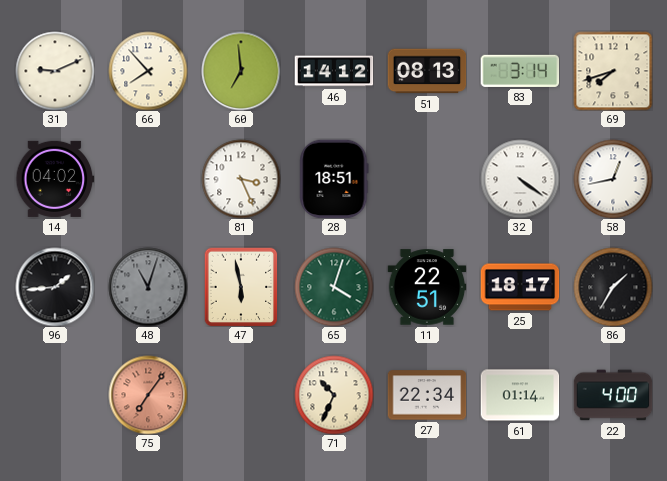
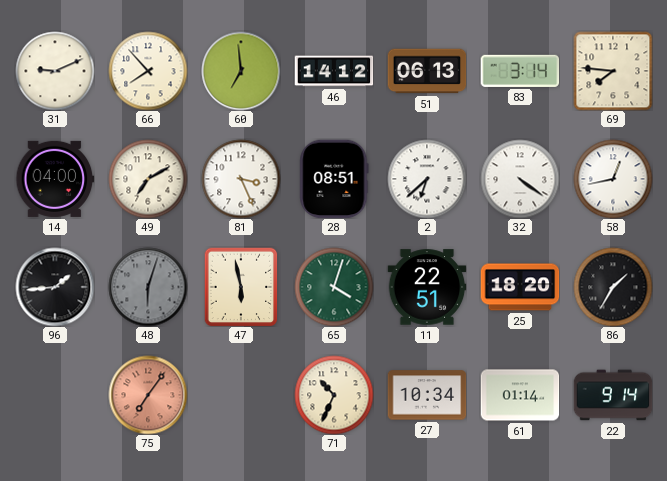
51: 08:13 -> 06:13 (427, 71)
69: 7:42 -> 7:46 (613, 71)
14: 04:02 -> 04:00 (55, 179)
49: none -> 7:10 (148, 179)
28: 18:51 -> 08:51 (334, 179)
2: none -> 6:38 (427, 179)
48: 11:03 -> 6:03 (148, 287)
25: 18:17 -> 18:20 (520, 287)
27: 22:34 -> 10:34 (427, 395)
22: 4:00 -> 9:14 (613, 395)
